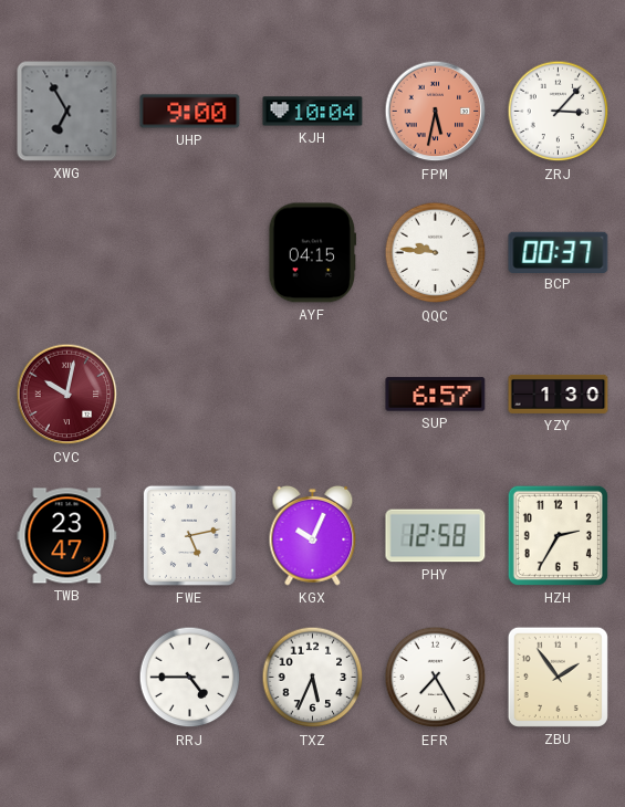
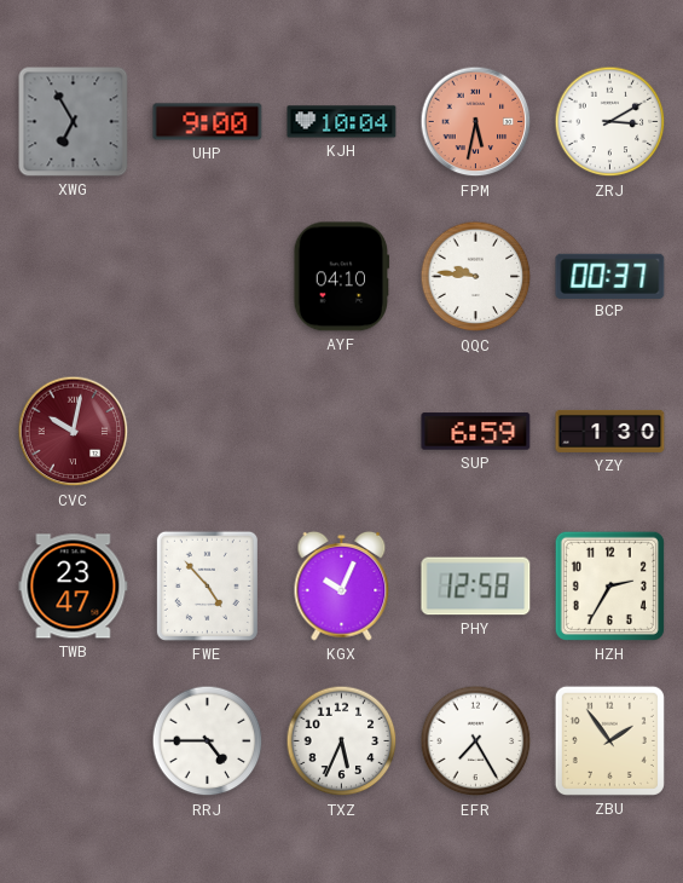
ZRJ: 3:07 -> 3:10 (610, 122)
AYF: 04:15 -> 04:10 (342, 277)
SUP: 6:57 -> 6:59 (476, 432)
FWE: 5:13 -> 4:53 (207, 585)
